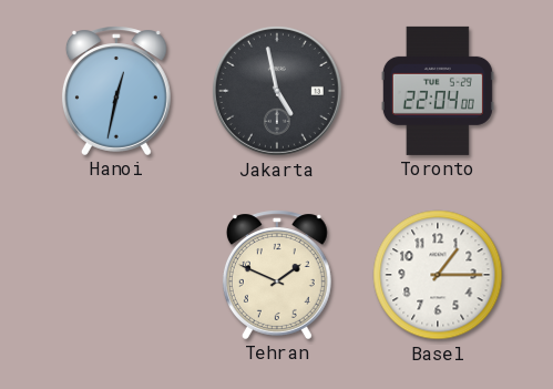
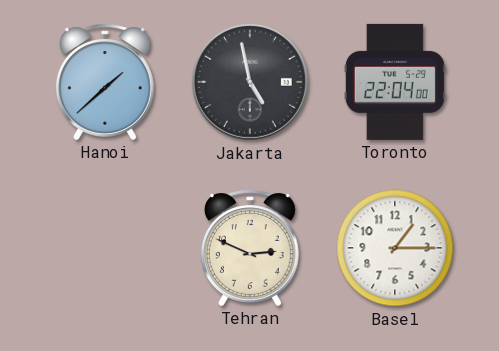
Hanoi: 12:32 -> 1:38 (105, 82)
Tehran: 1:49 -> 2:49 (250, 248)
